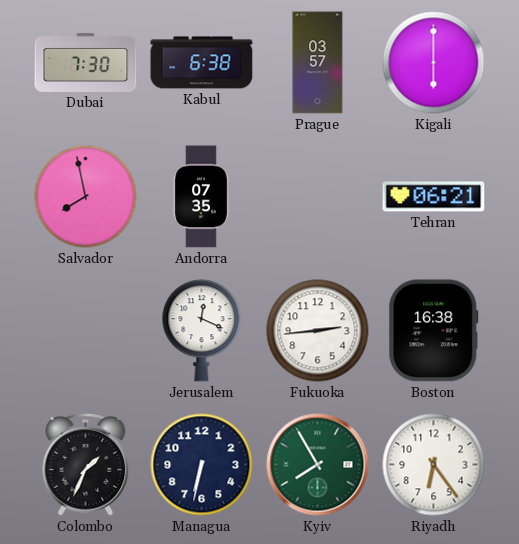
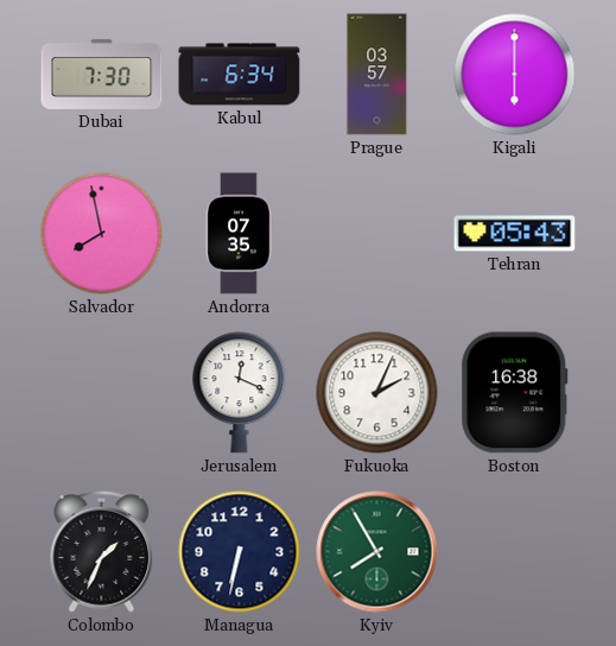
Kabul: 6:38 -> 6:34 (240, 75)
Tehran: 06:21 -> 05:43 (515, 234)
Fukuoka: 2:44 -> 2:04 (377, 393)
Riyadh: 6:24 -> none (434, 465)
